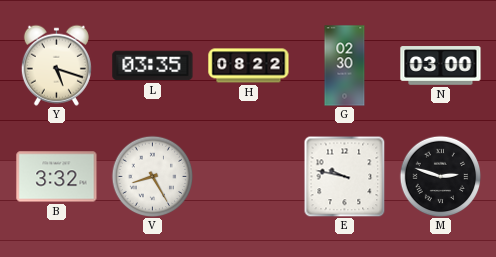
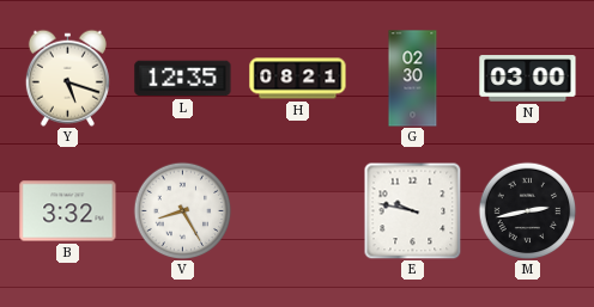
L: 03:35 -> 12:35 (183, 79)
H: 08:22 -> 08:21 (298, 79)
M: 2:48 -> 2:43 (527, 210)
